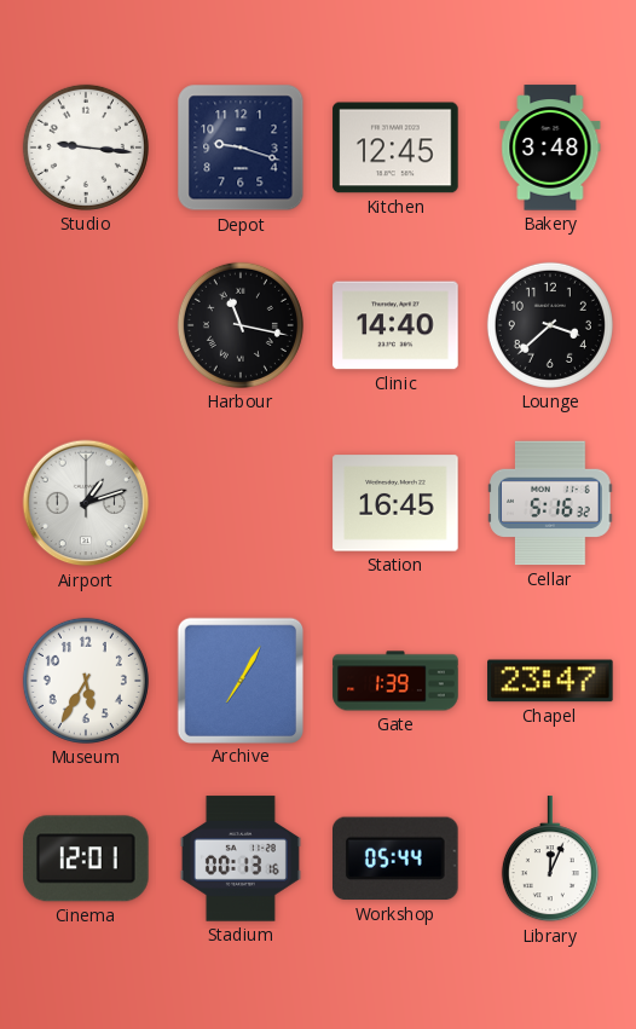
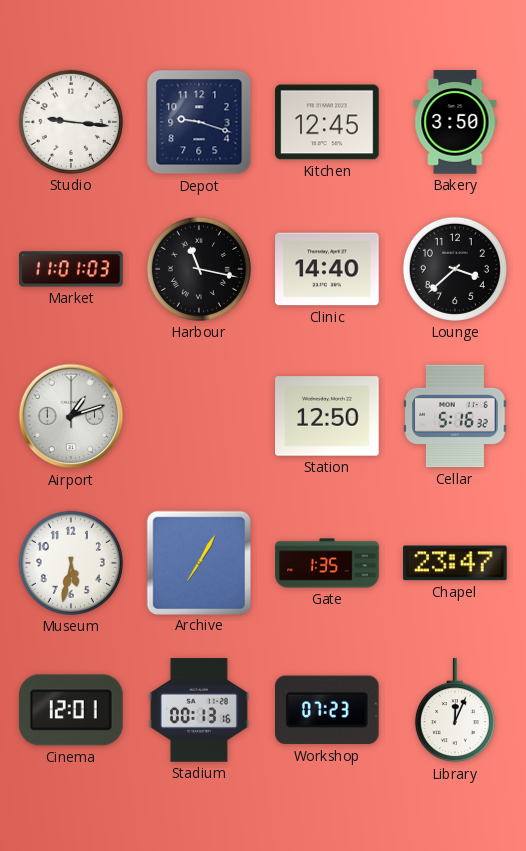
Bakery: 3:48 -> 3:50 (455, 122)
Market: none -> 11:01 (71, 269)
Station: 16:45 -> 12:50 (327, 416)
Museum: 5:35 -> 5:32 (71, 563)
Gate: 1:39 -> 1:35 (327, 563)
Workshop: 05:44 -> 07:23 (328, 710)
